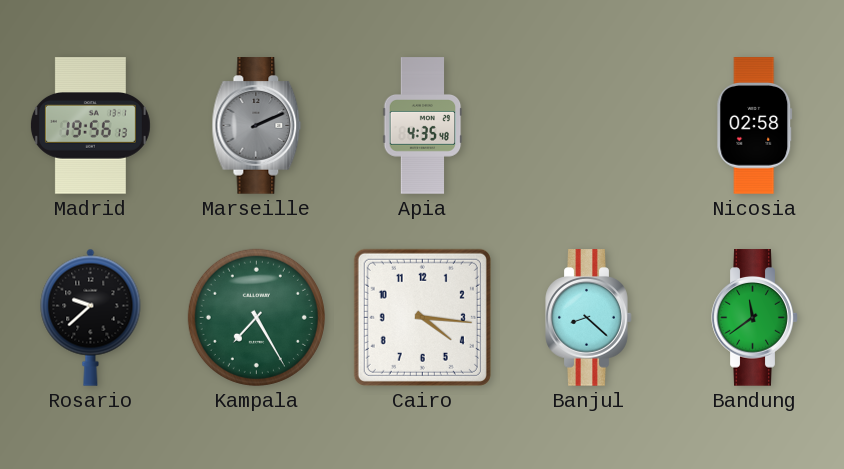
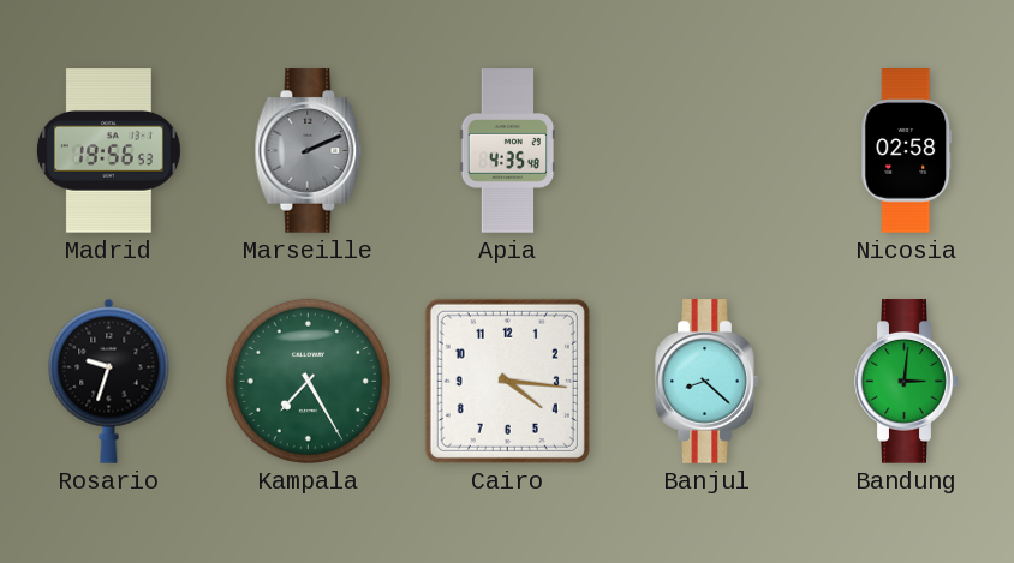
Madrid: 19:56:13 -> 19:56:53 (108, 151)
Rosario: 9:38 -> 9:33 (109, 381)
Bandung: 11:39 -> 3:01 (907, 382)
